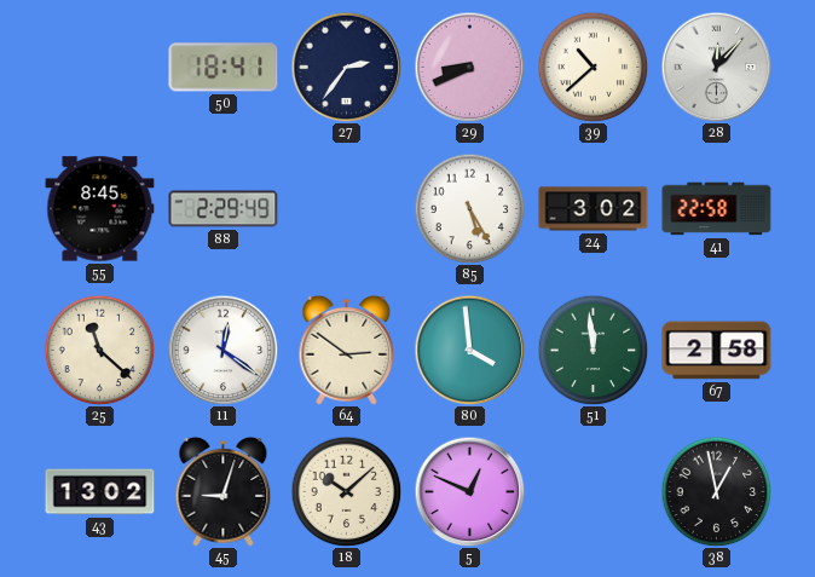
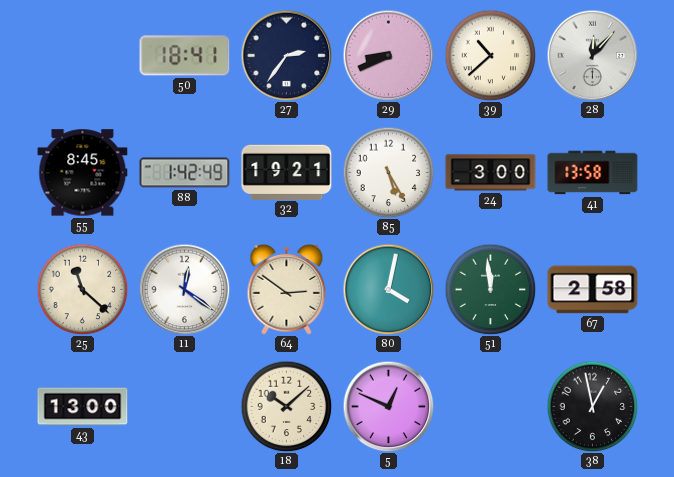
88: 2:29 -> 1:42 (185, 173)
32: none -> 19:21 (287, 172)
24: 3:02 -> 3:00 (491, 173)
41: 22:58 -> 13:58 (593, 173)
80: 3:59 -> 4:02 (388, 289)
43: 13:02 -> 13:00 (83, 407)
45: 9:03 -> none (224, 491)
